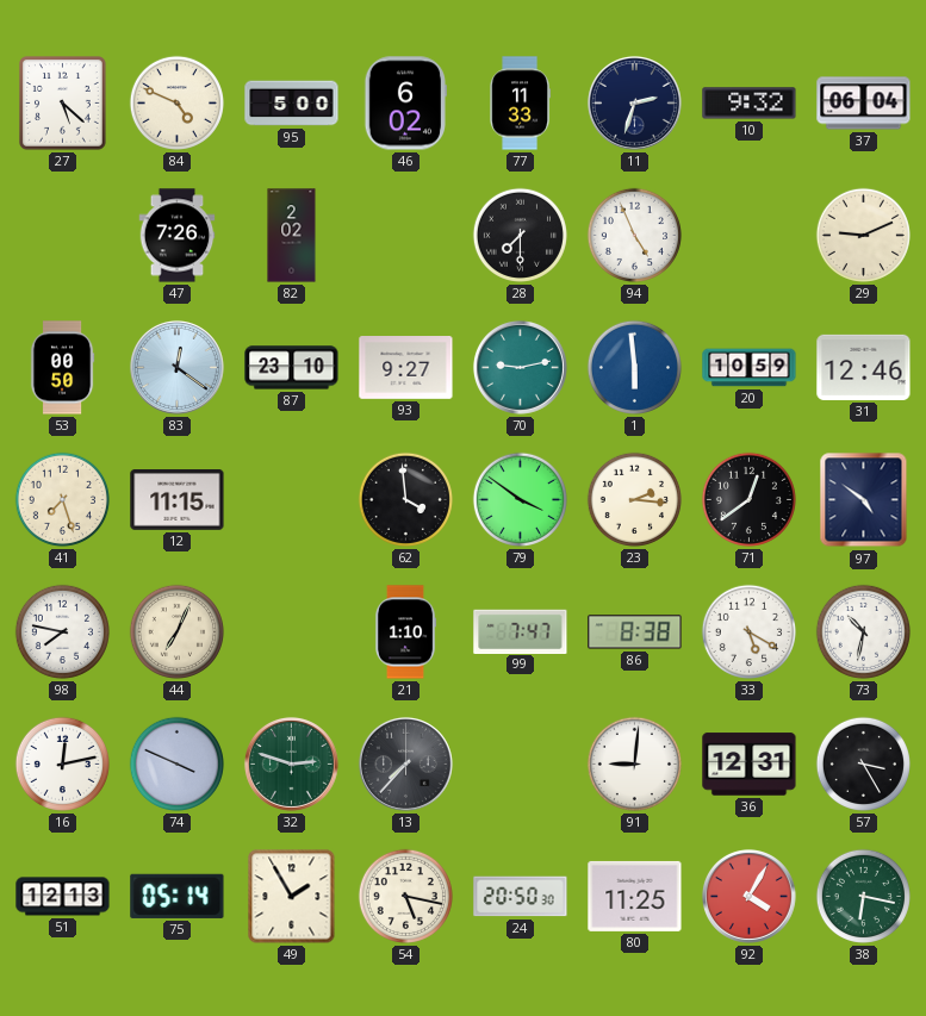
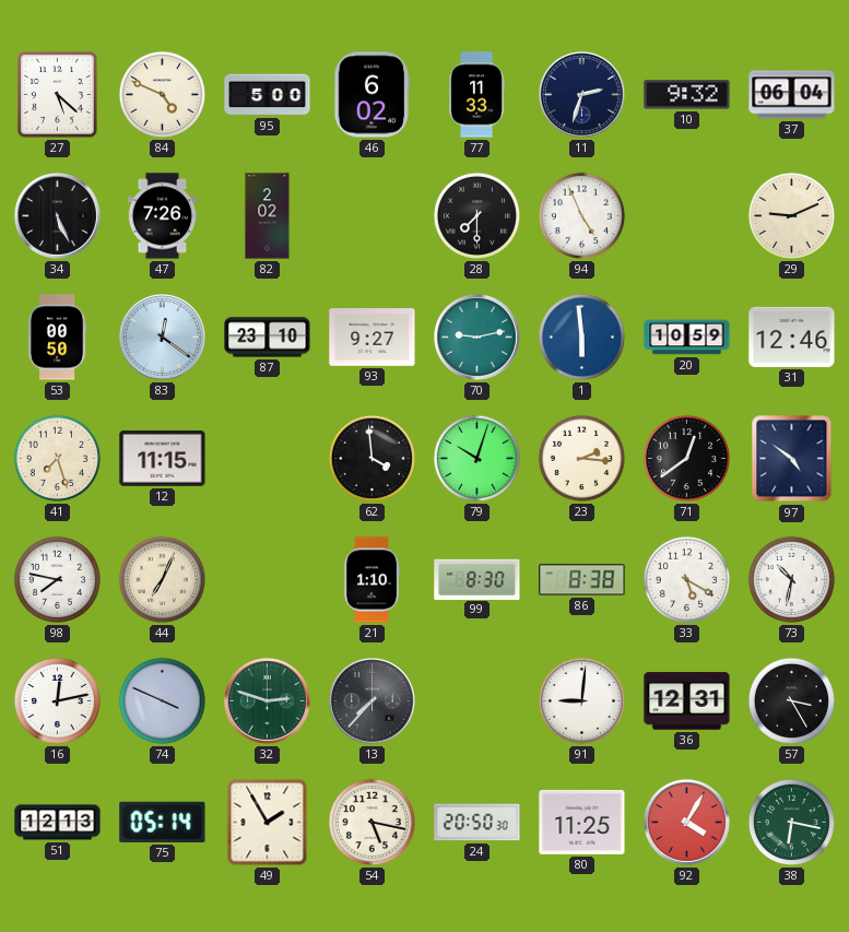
34: none -> 5:26 (57, 215)
79: 3:51 -> 10:03 (476, 458)
99: 7:47 -> 8:30 (477, 579)
